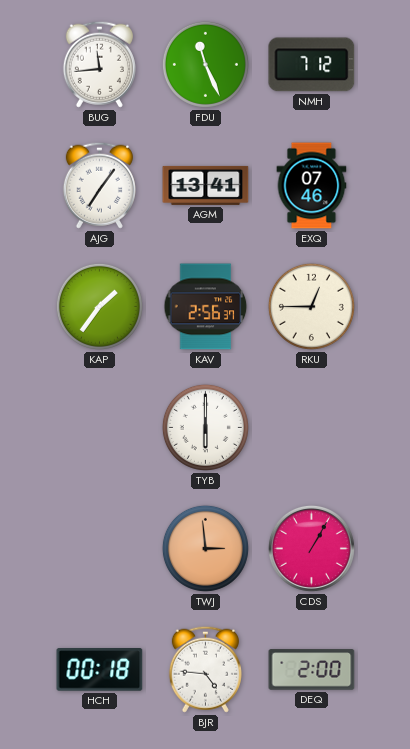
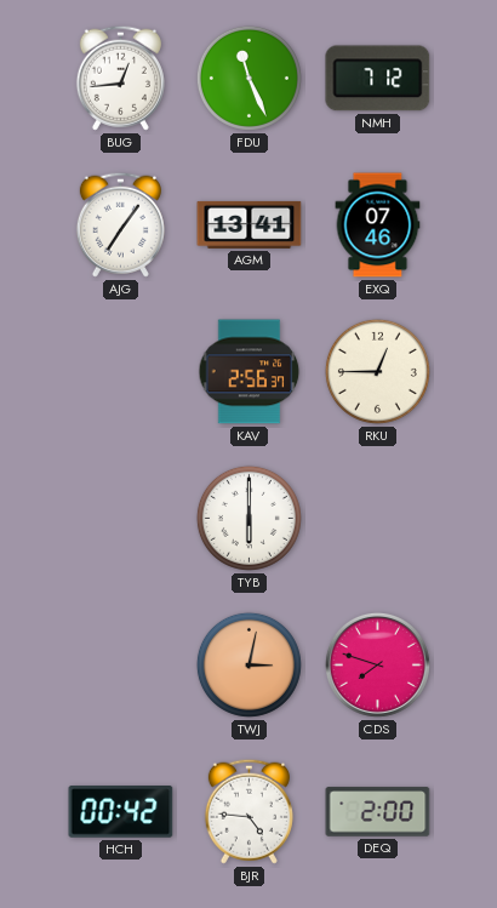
BUG: 11:44 -> 12:44 (120, 78)
KAP: 1:36 -> none (99, 306)
TWJ: 2:59 -> 3:02 (248, 664)
CDS: 1:05 -> 7:48 (377, 664)
HCH: 00:18 -> 00:42 (121, 812)
